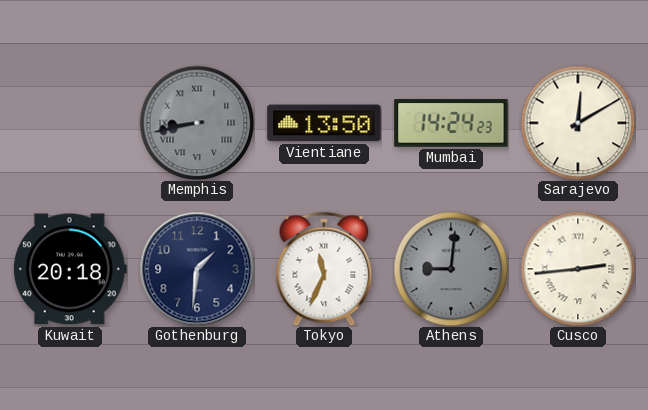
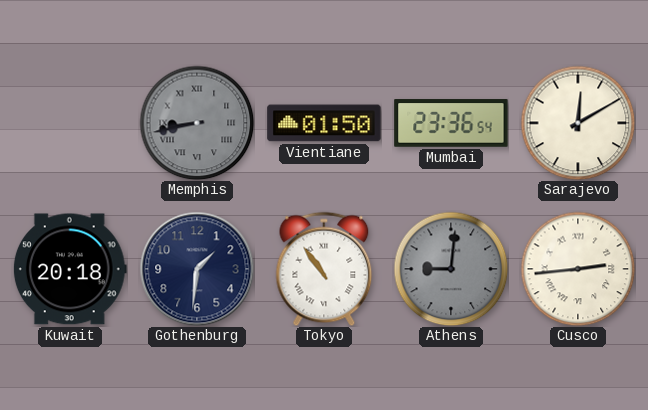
Vientiane: 13:50 -> 01:50 (324, 123)
Mumbai: 14:24 -> 23:36 (451, 123)
Tokyo: 11:34 -> 10:54 (324, 269)
